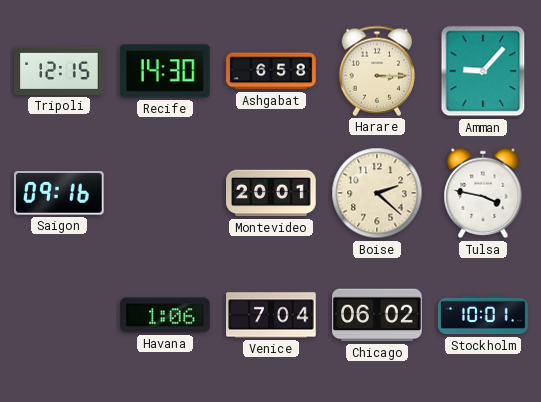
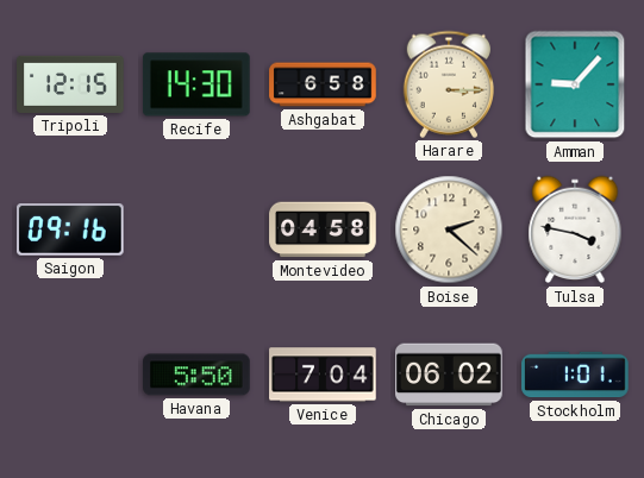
Montevideo: 20:01 -> 04:58 (323, 229)
Havana: 1:06 -> 5:50 (196, 375)
Stockholm: 10:01 -> 1:01 (575, 375)
